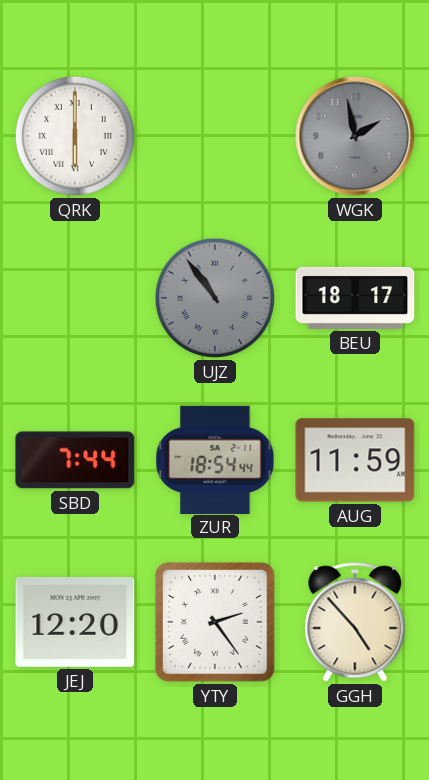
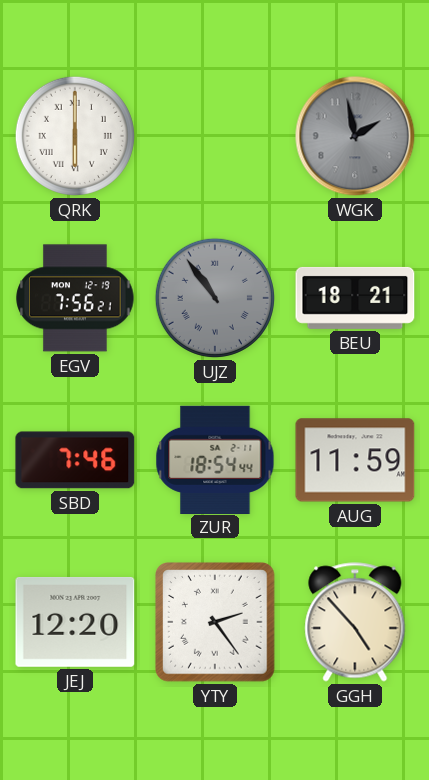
EGV: none -> 7:56 (75, 298)
BEU: 18:17 -> 18:21 (355, 298)
SBD: 7:44 -> 7:46 (75, 460)
